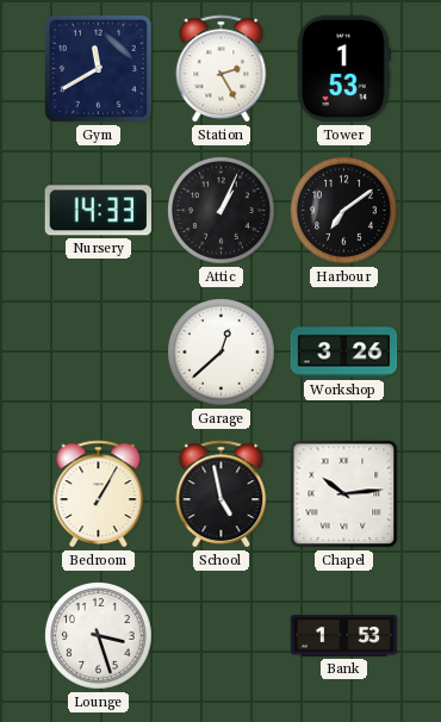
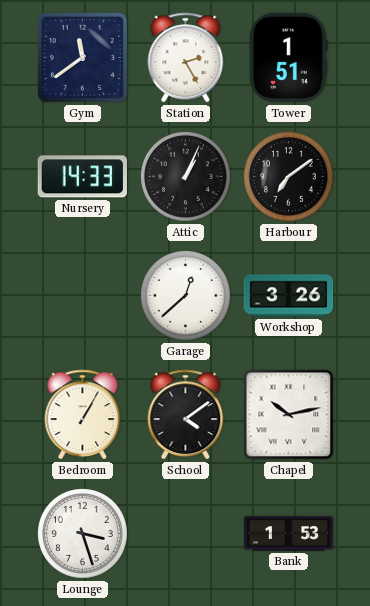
Gym: 11:40 -> 11:39 (82, 57)
Tower: 1:53 -> 1:51 (288, 58)
School: 4:58 -> 4:09 (186, 415)
Chapel: 10:14 -> 10:13 (289, 415)
